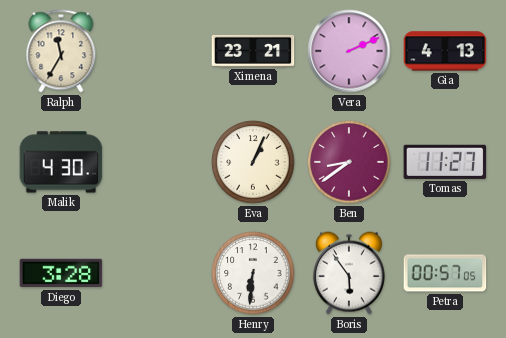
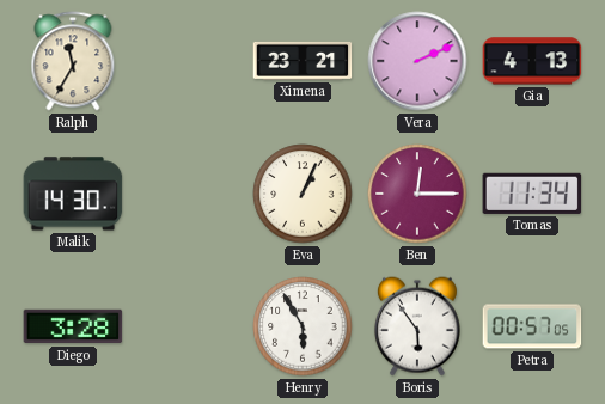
Malik: 4:30 -> 14:30 (73, 194)
Ben: 8:39 -> 12:15 (417, 194)
Tomas: 11:27 -> 11:34 (532, 194)
Henry: 6:31 -> 5:55 (302, 326)
